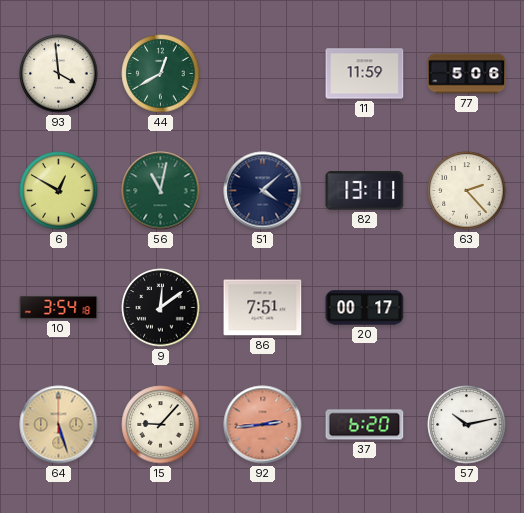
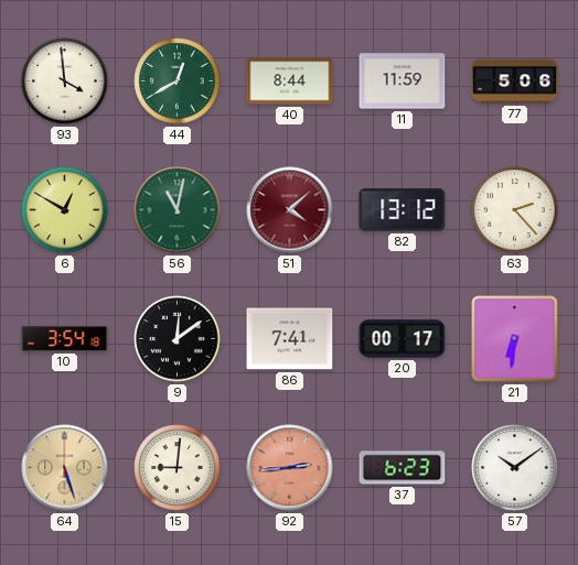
40: none -> 8:44 (290, 82)
51 dial: navy -> burgundy (290, 210)
82: 13:11 -> 13:12 (403, 210)
86: 7:51 -> 7:41 (290, 339)
21: none -> 6:31 (515, 339)
15: 9:07 -> 9:01 (178, 468)
37: 6:20 -> 6:23 (403, 468)
57: 10:13 -> 10:09 (515, 468)
